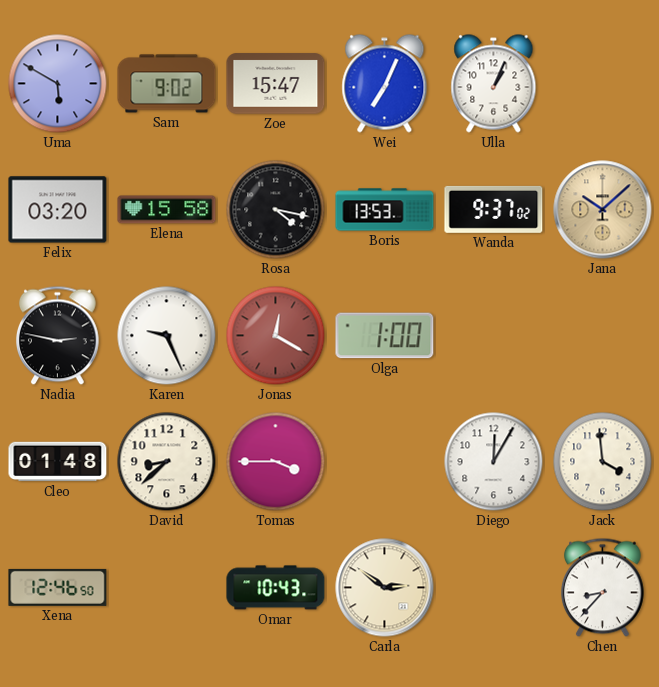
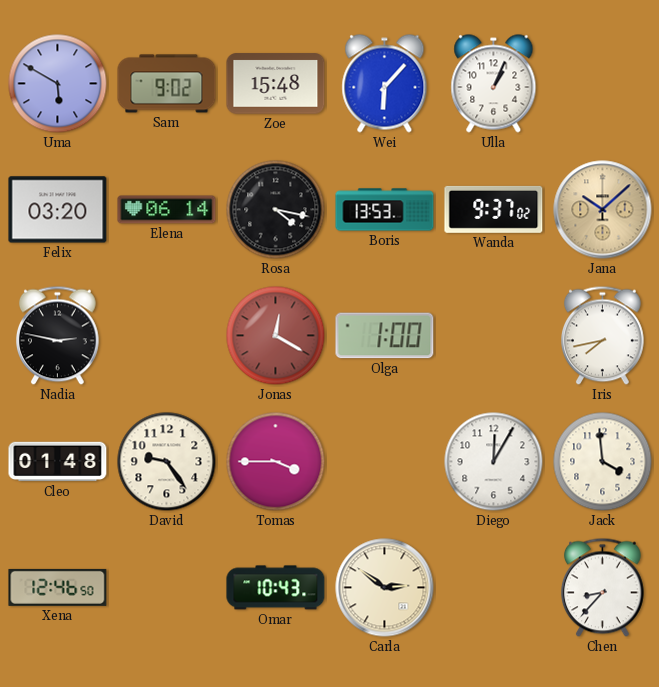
Zoe: 15:47 -> 15:48 (276, 84)
Wei: 7:04 -> 6:07 (385, 84)
Elena: 15:58 -> 06:14 (167, 210)
Karen: 9:26 -> none (167, 336)
Iris: none -> 7:43 (603, 336)
David: 8:38 -> 9:24 (167, 462)
